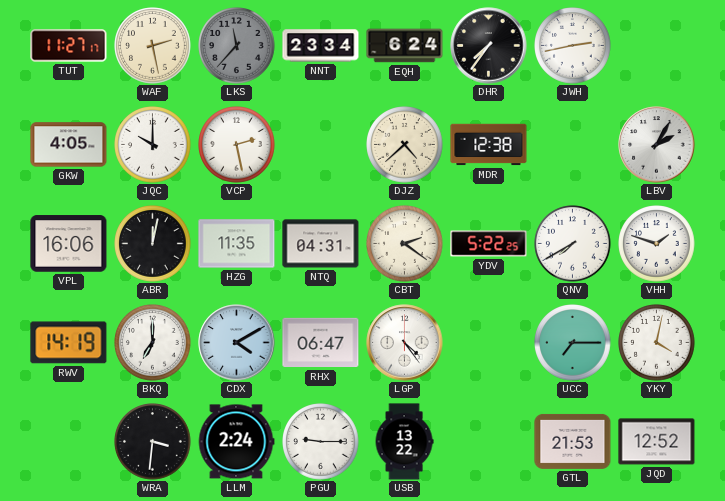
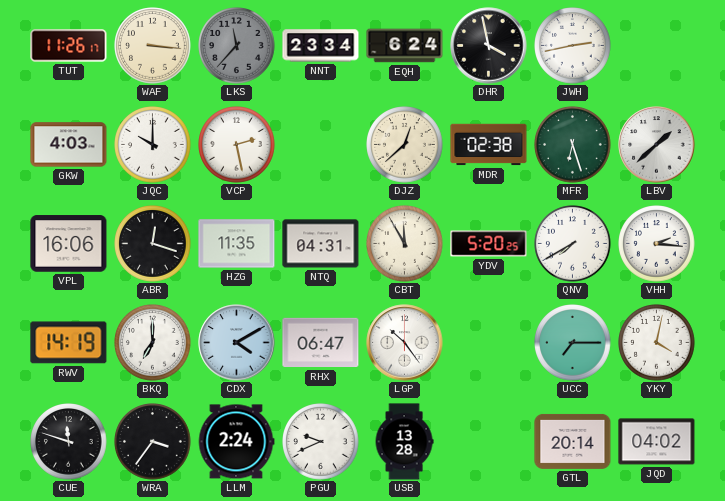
TUT: 11:27 -> 11:26 (69, 46)
WAF: 2:28 -> 3:16 (153, 46)
DHR: 7:36 -> 3:58 (489, 46)
GKW: 4:05 -> 4:03 (69, 145)
DJZ: 4:38 -> 12:38 (405, 145)
MDR: 12:38 -> 02:38 (489, 145)
MFR: none -> 6:27 (573, 145)
LBV: 2:05 -> 1:38 (657, 145)
ABR: 12:02 -> 12:18 (153, 244)
CBT: 2:21 -> 11:55 (405, 244)
YDV: 5:22 -> 5:20 (489, 244)
VHH: 1:48 -> 2:16 (657, 244)
LGP: 4:24 -> 10:24 (405, 343)
CUE: none -> 11:48 (69, 442)
WRA: 3:31 -> 3:36 (153, 442)
PGU: 9:15 -> 9:41 (321, 442)
USB: 13:22 -> 13:28 (404, 442)
GTL: 21:53 -> 20:14 (573, 441)
JQD: 12:52 -> 04:02 (657, 442)
